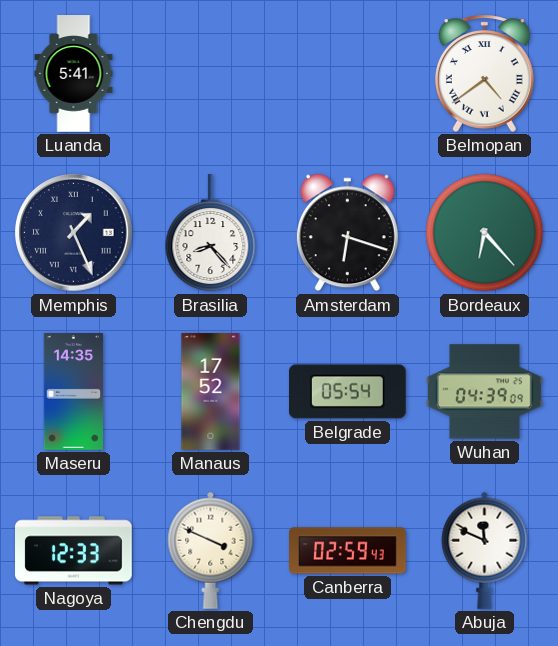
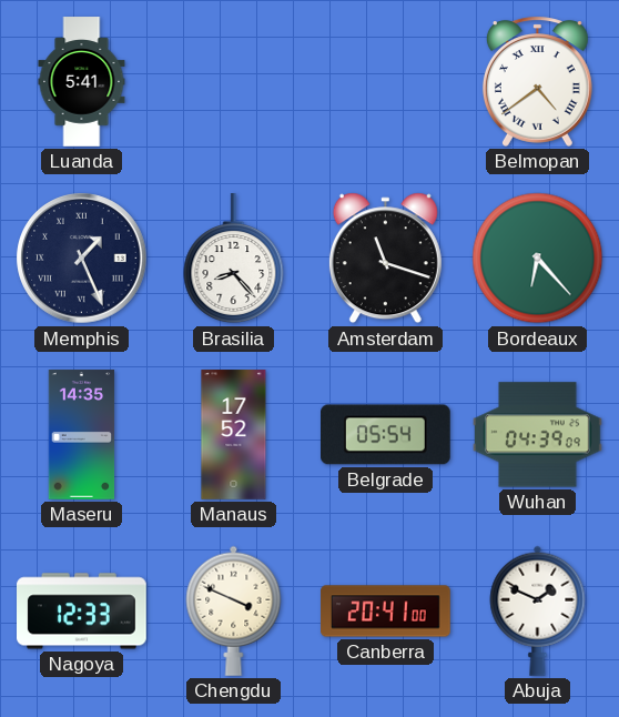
Amsterdam: 6:18 -> 11:18 (385, 259)
Canberra: 02:59 -> 20:41 (386, 612)
Abuja: 11:49 -> 1:49 (538, 610)
